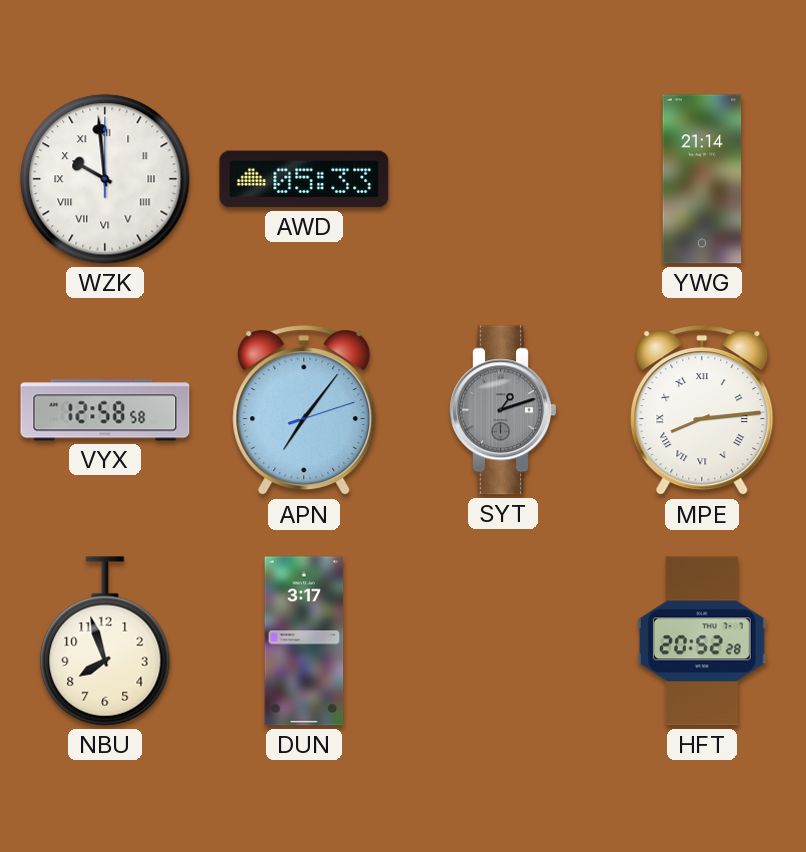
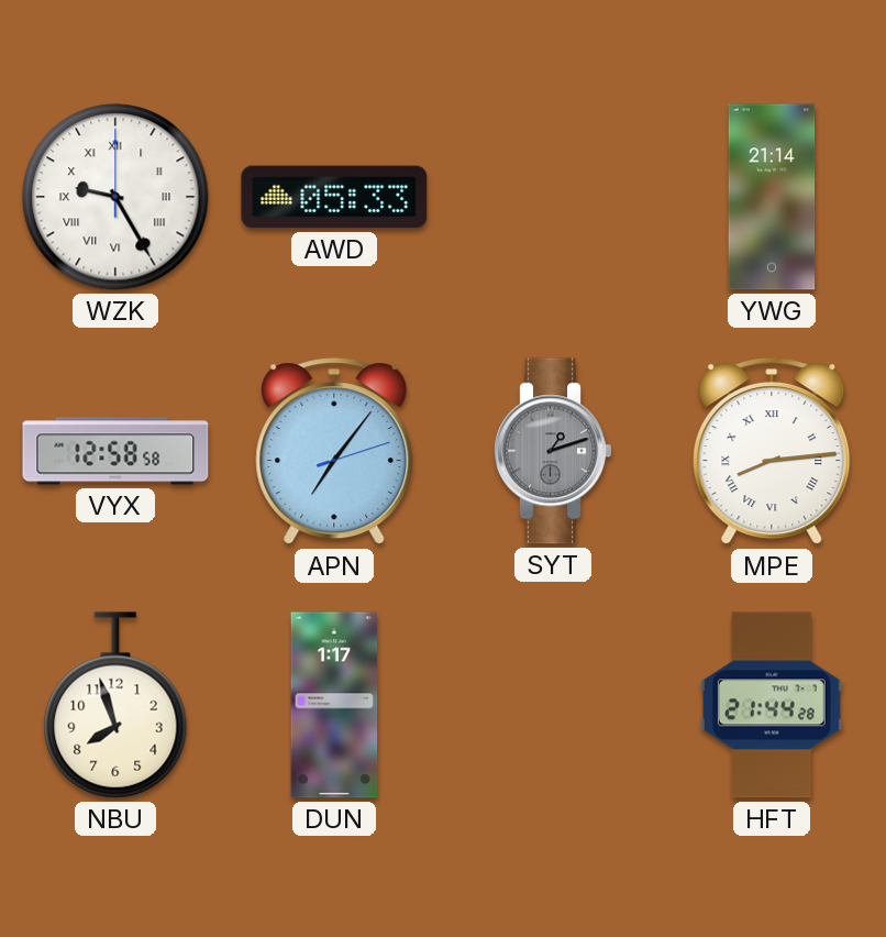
WZK: 9:59 -> 9:25 (115, 197)
DUN: 3:17 -> 1:17 (334, 705)
HFT: 20:52 -> 21:44 (772, 705)
